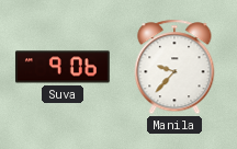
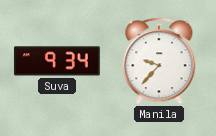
Suva: 9:06 -> 9:34 (57, 61)
